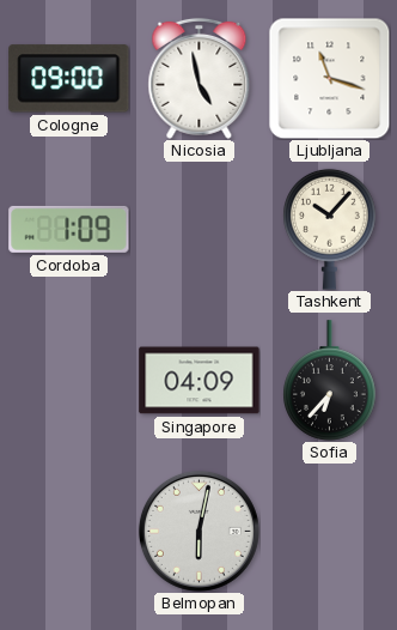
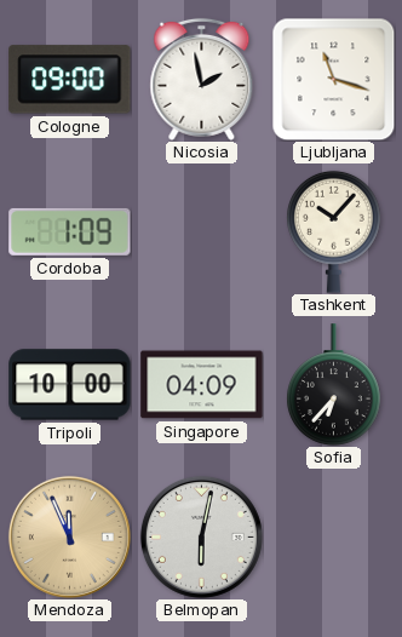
Nicosia: 4:58 -> 1:58 (202, 79)
Tripoli: none -> 10:00 (70, 385)
Mendoza: none -> 11:56 (69, 536)
